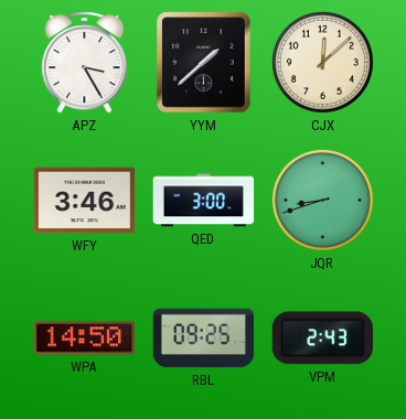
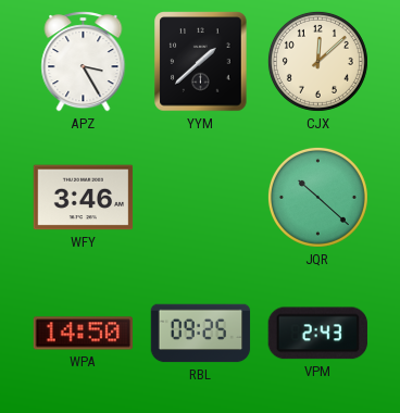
QED: 3:00 -> none (204, 201)
JQR: 8:42 -> 10:22 (317, 197)
